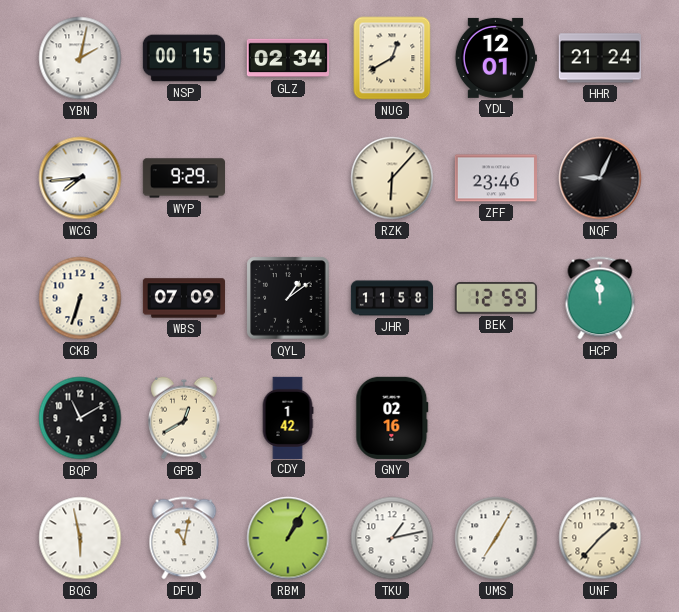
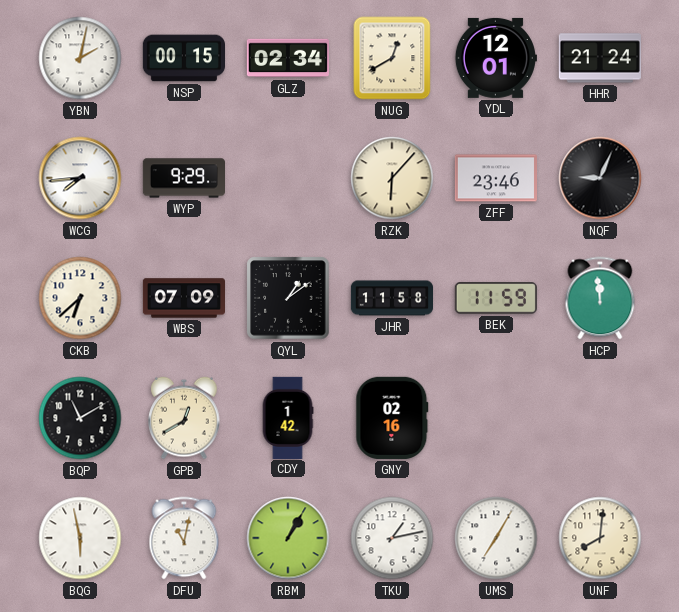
CKB: 6:33 -> 6:38 (80, 298)
BEK: 12:59 -> 11:59 (496, 299)
UNF: 1:37 -> 8:01 (600, 538)
